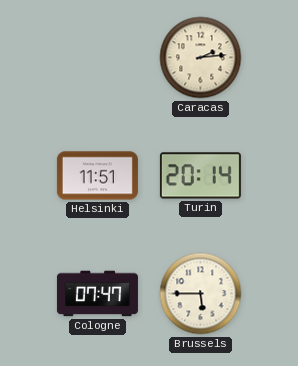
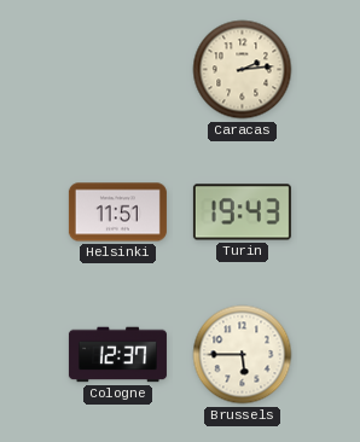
Turin: 20:14 -> 19:43 (242, 213)
Cologne: 07:47 -> 12:37 (117, 355)
